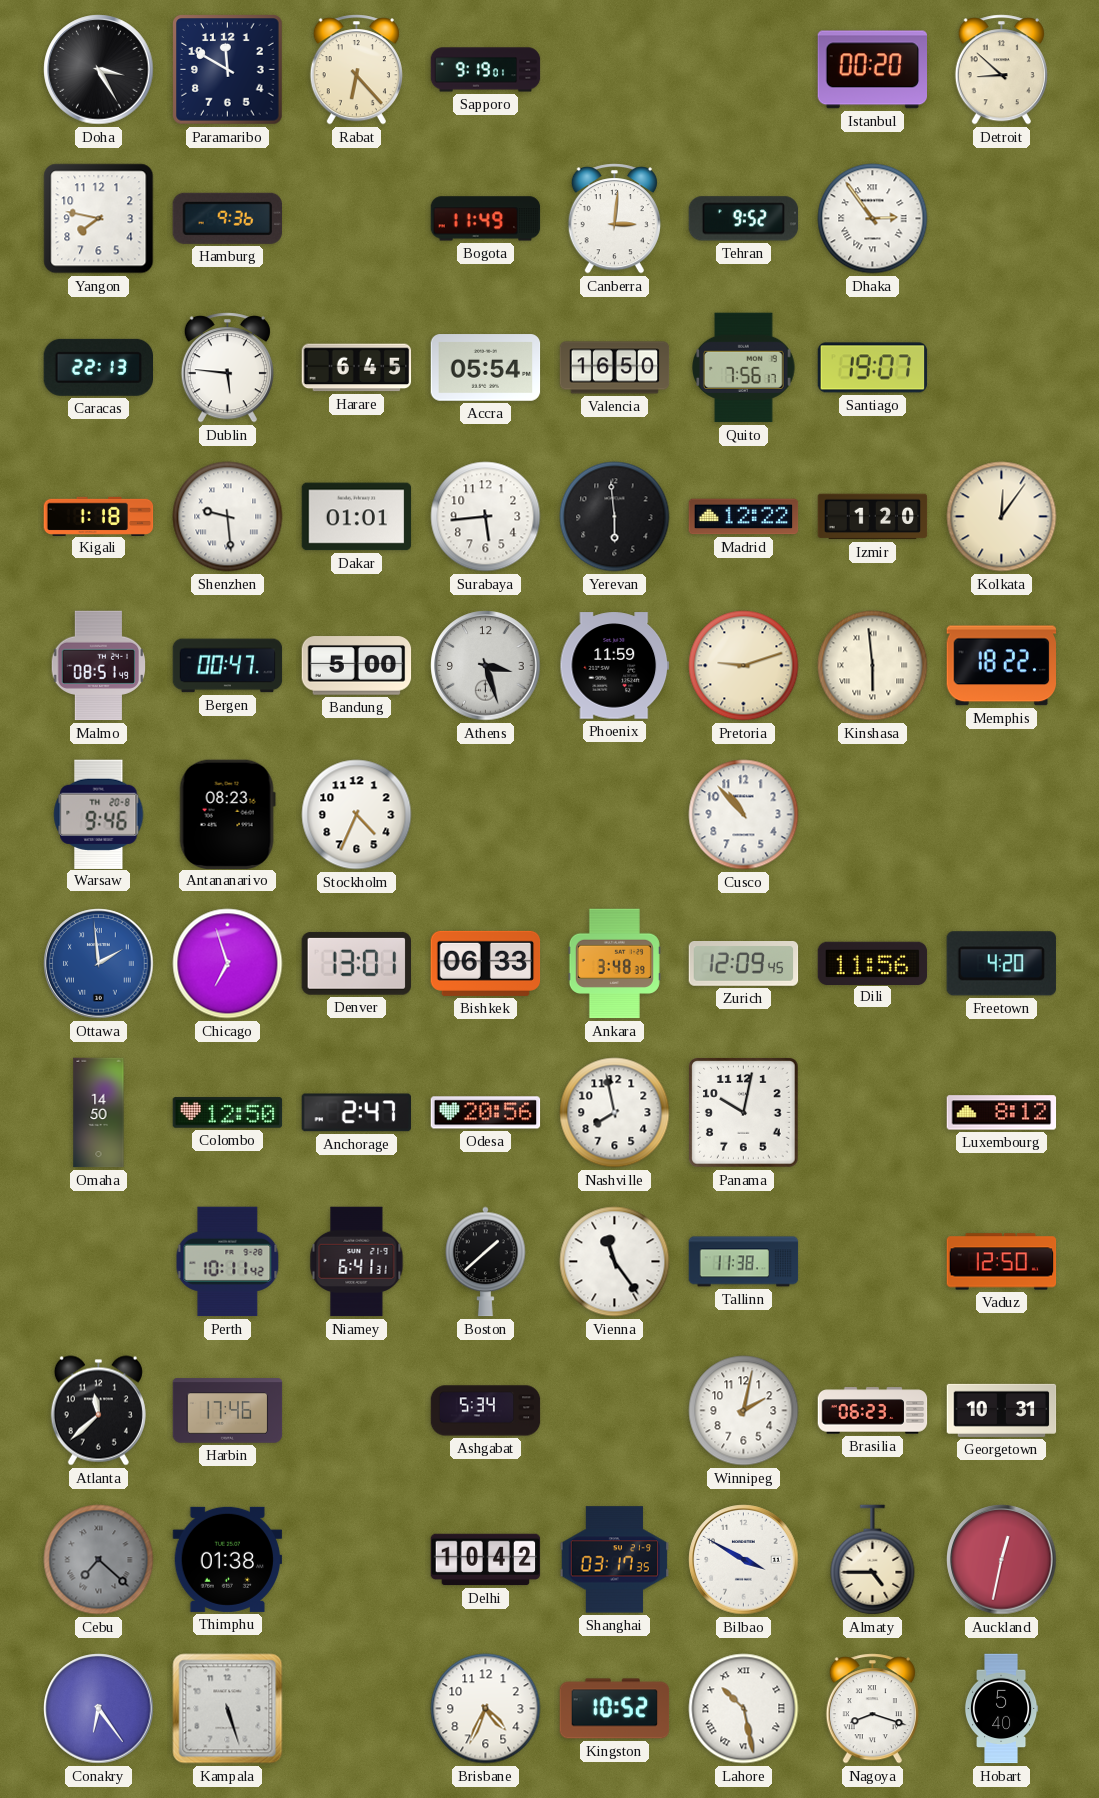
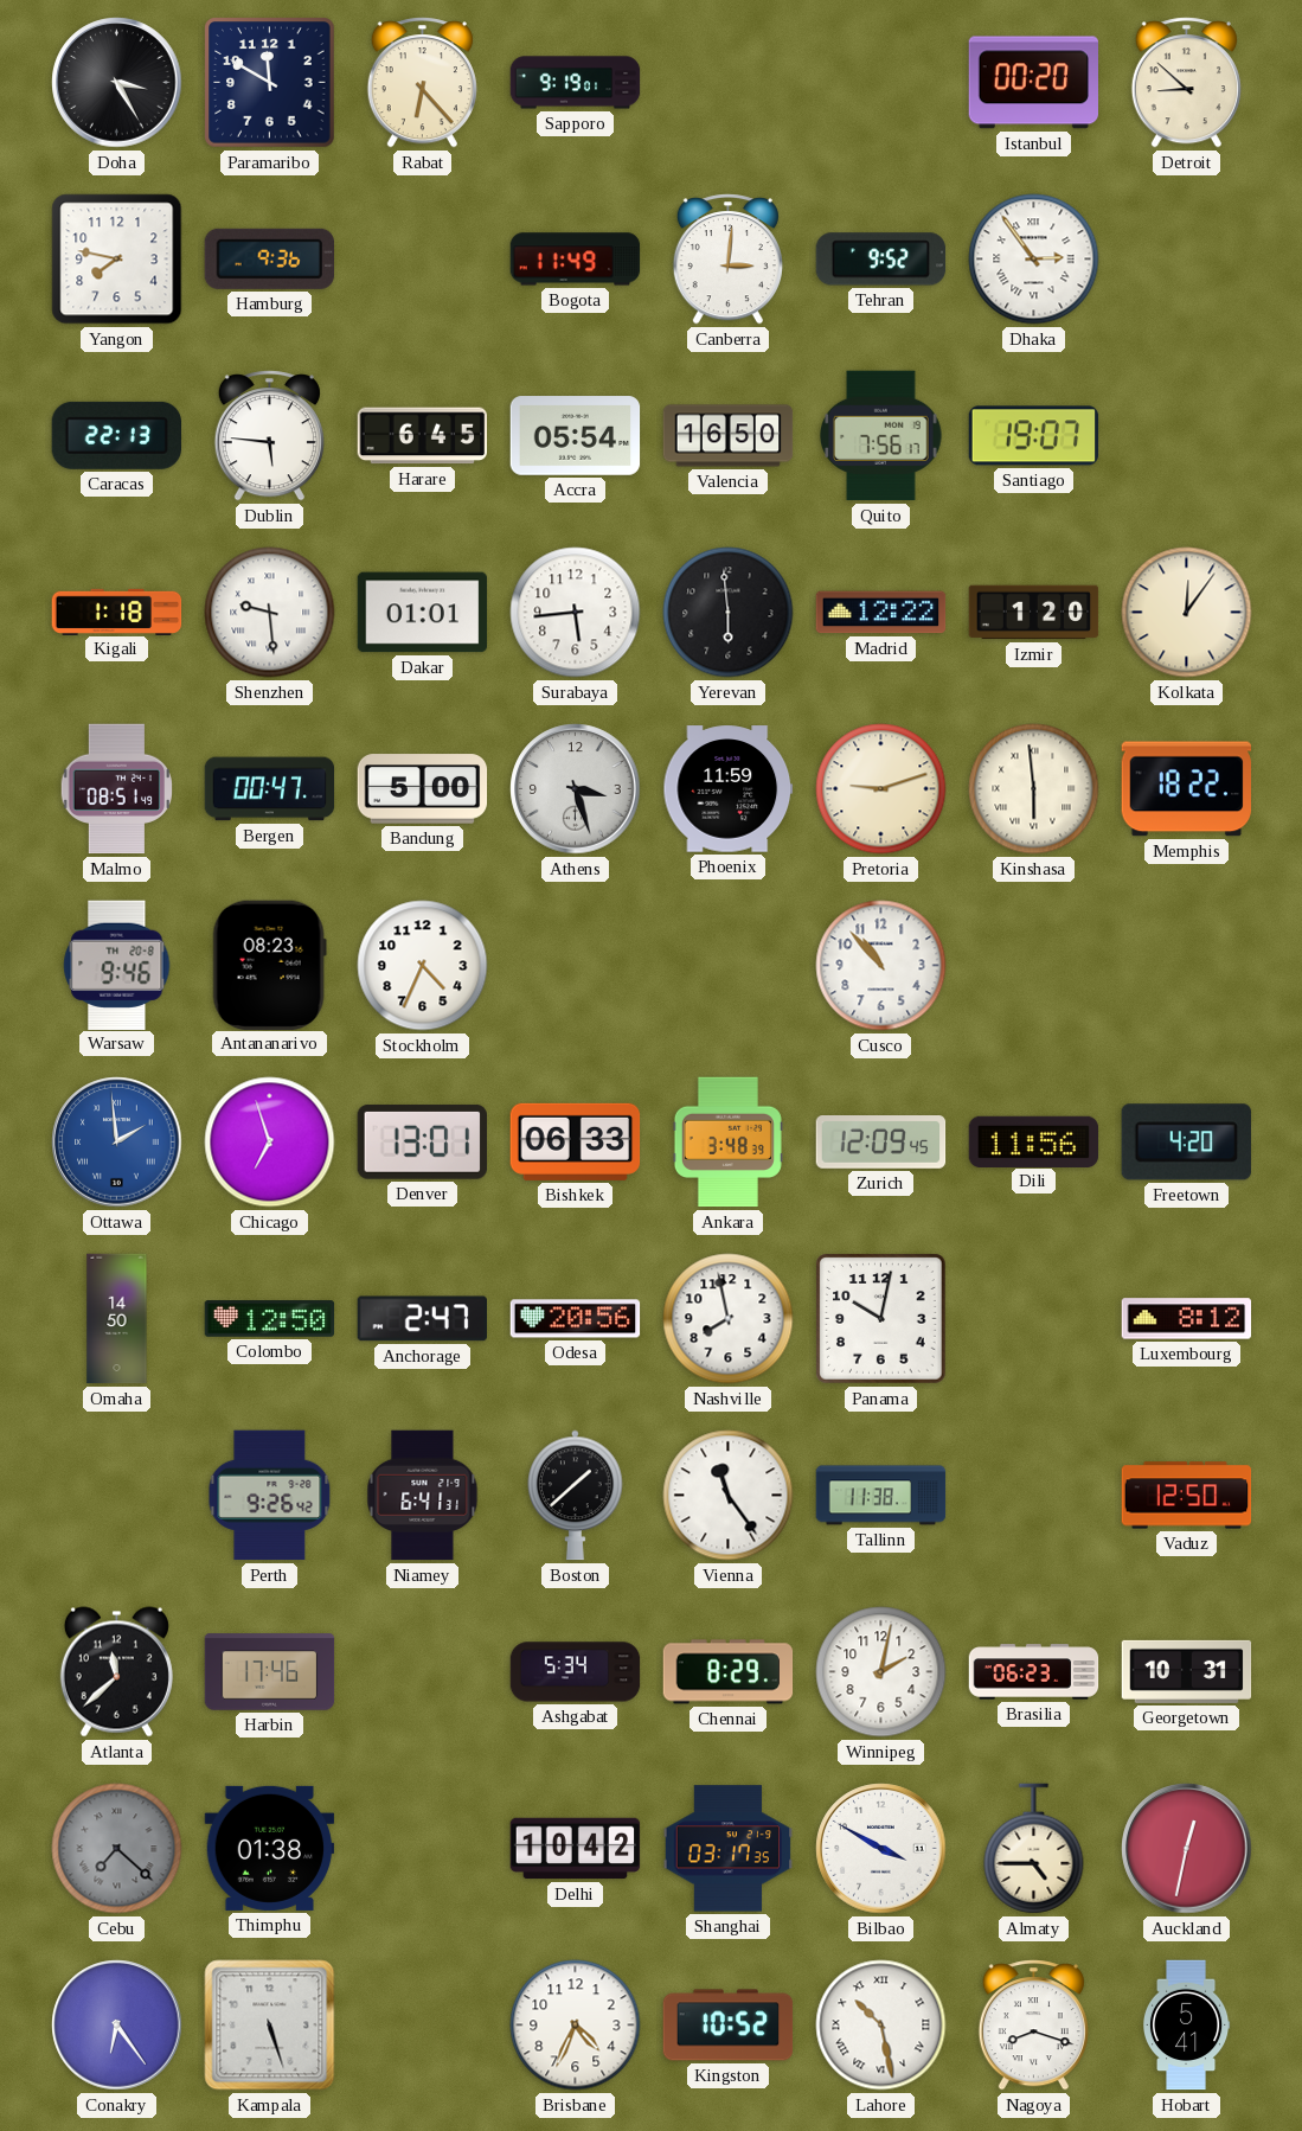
Perth: 10:11 -> 9:26 (270, 1496)
Chennai: none -> 8:29 (729, 1672)
Hobart: 5:40 -> 5:41 (1186, 2026)
